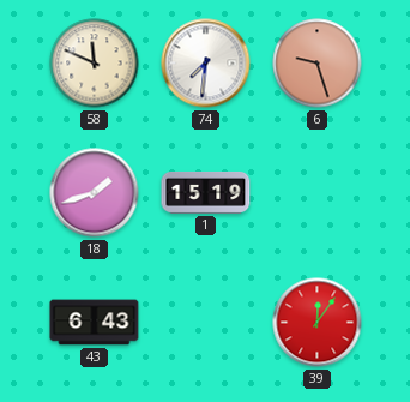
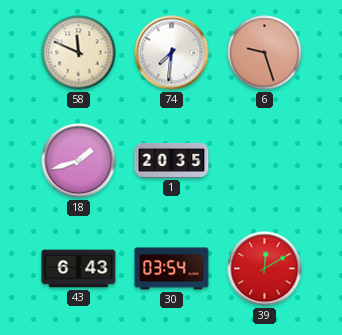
1: 15:19 -> 20:35 (172, 160)
30: none -> 03:54 (172, 269)
39: 12:06 -> 12:10 (265, 269)
